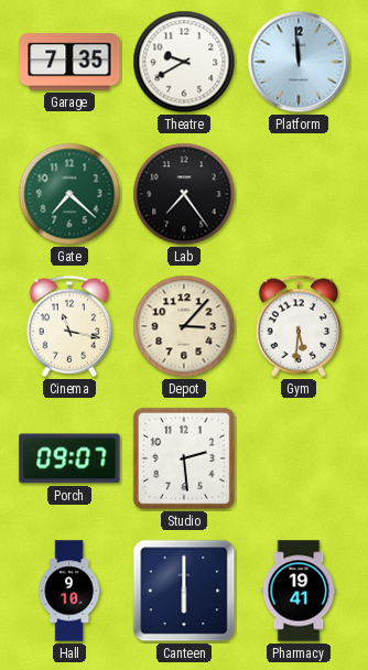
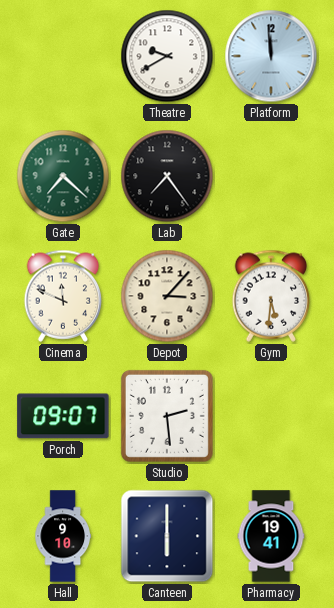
Garage: 7:35 -> none (69, 62)
Cinema: 11:17 -> 11:49 (63, 296)
